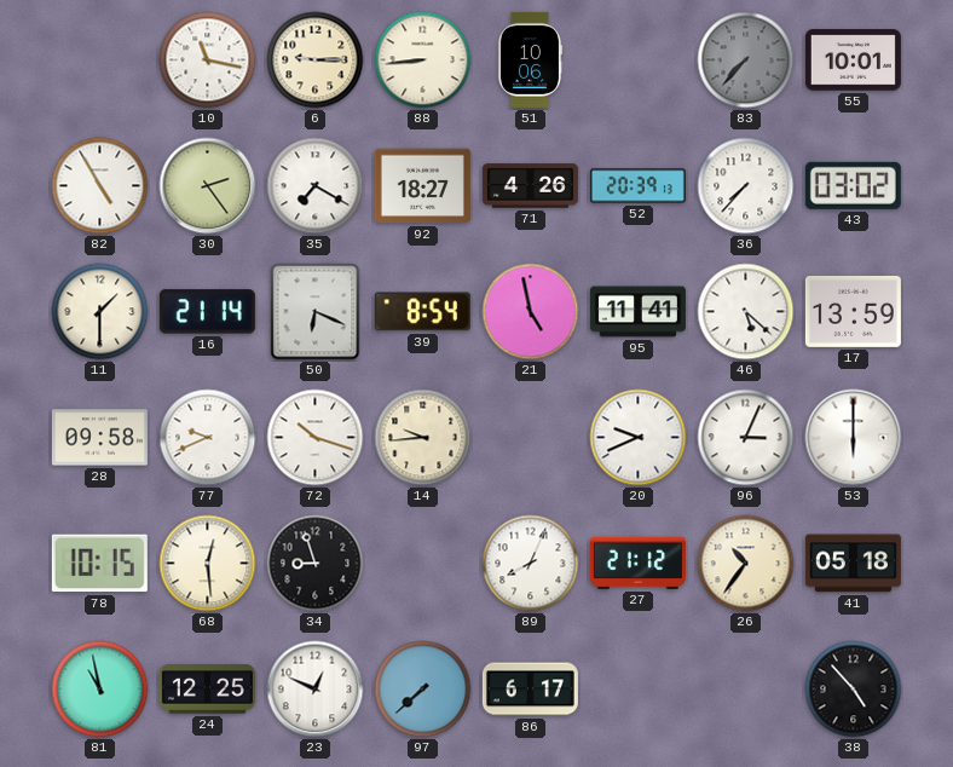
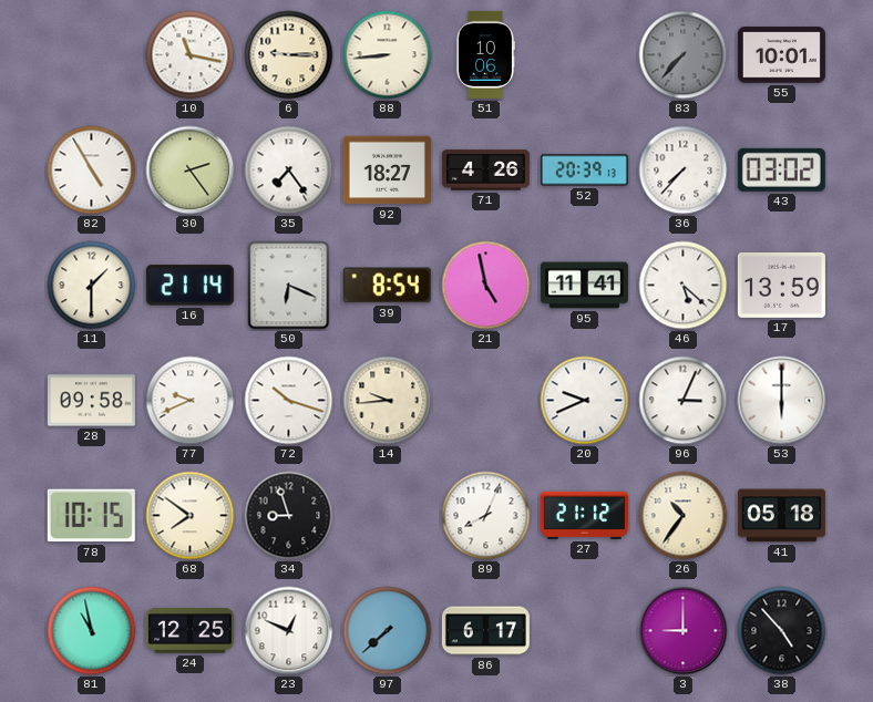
35: 7:20 -> 7:24 (289, 171)
68: 12:29 -> 7:51 (191, 516)
3: none -> 9:00 (684, 631)
